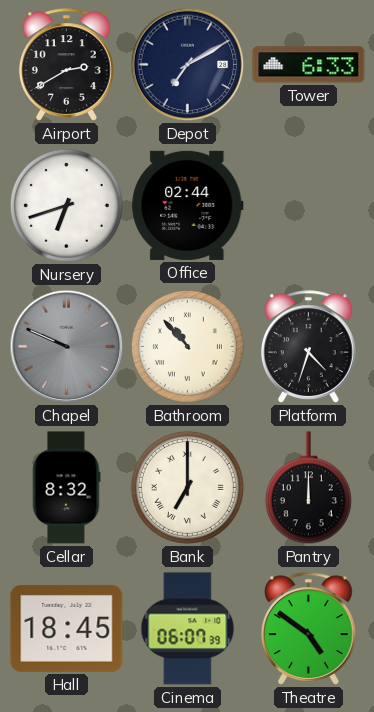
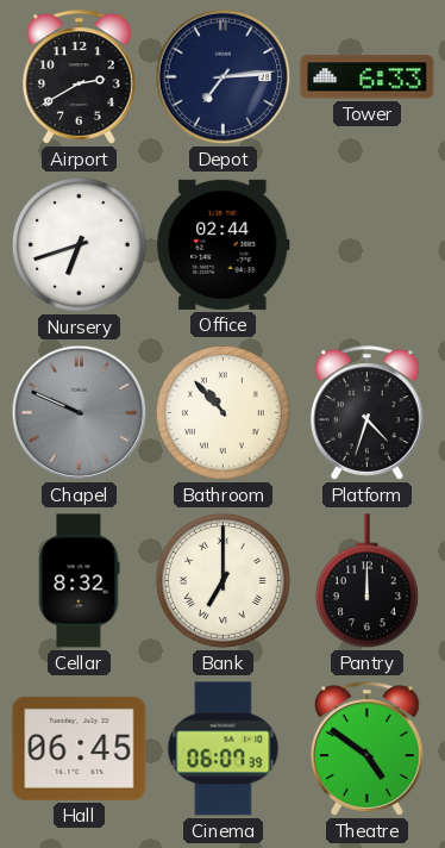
Depot: 7:10 -> 7:14 (224, 77)
Hall: 18:45 -> 06:45 (80, 748)
